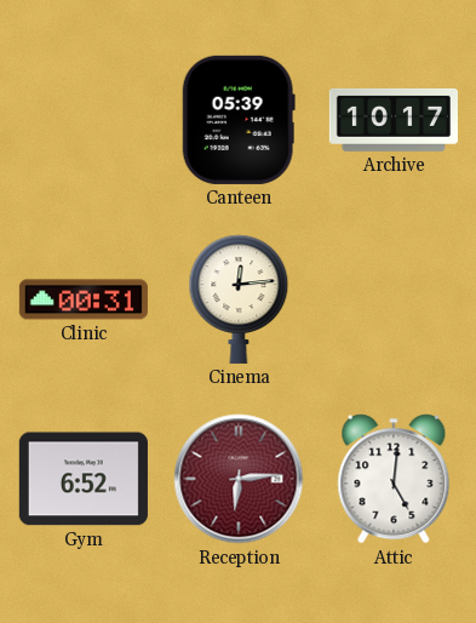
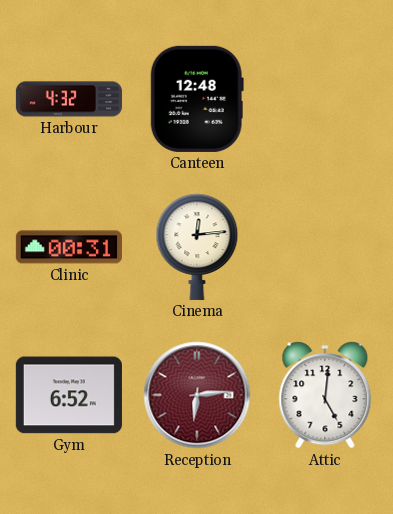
Harbour: none -> 4:32 (69, 99)
Canteen: 05:39 -> 12:48 (197, 99)
Archive: 10:17 -> none (394, 120)
